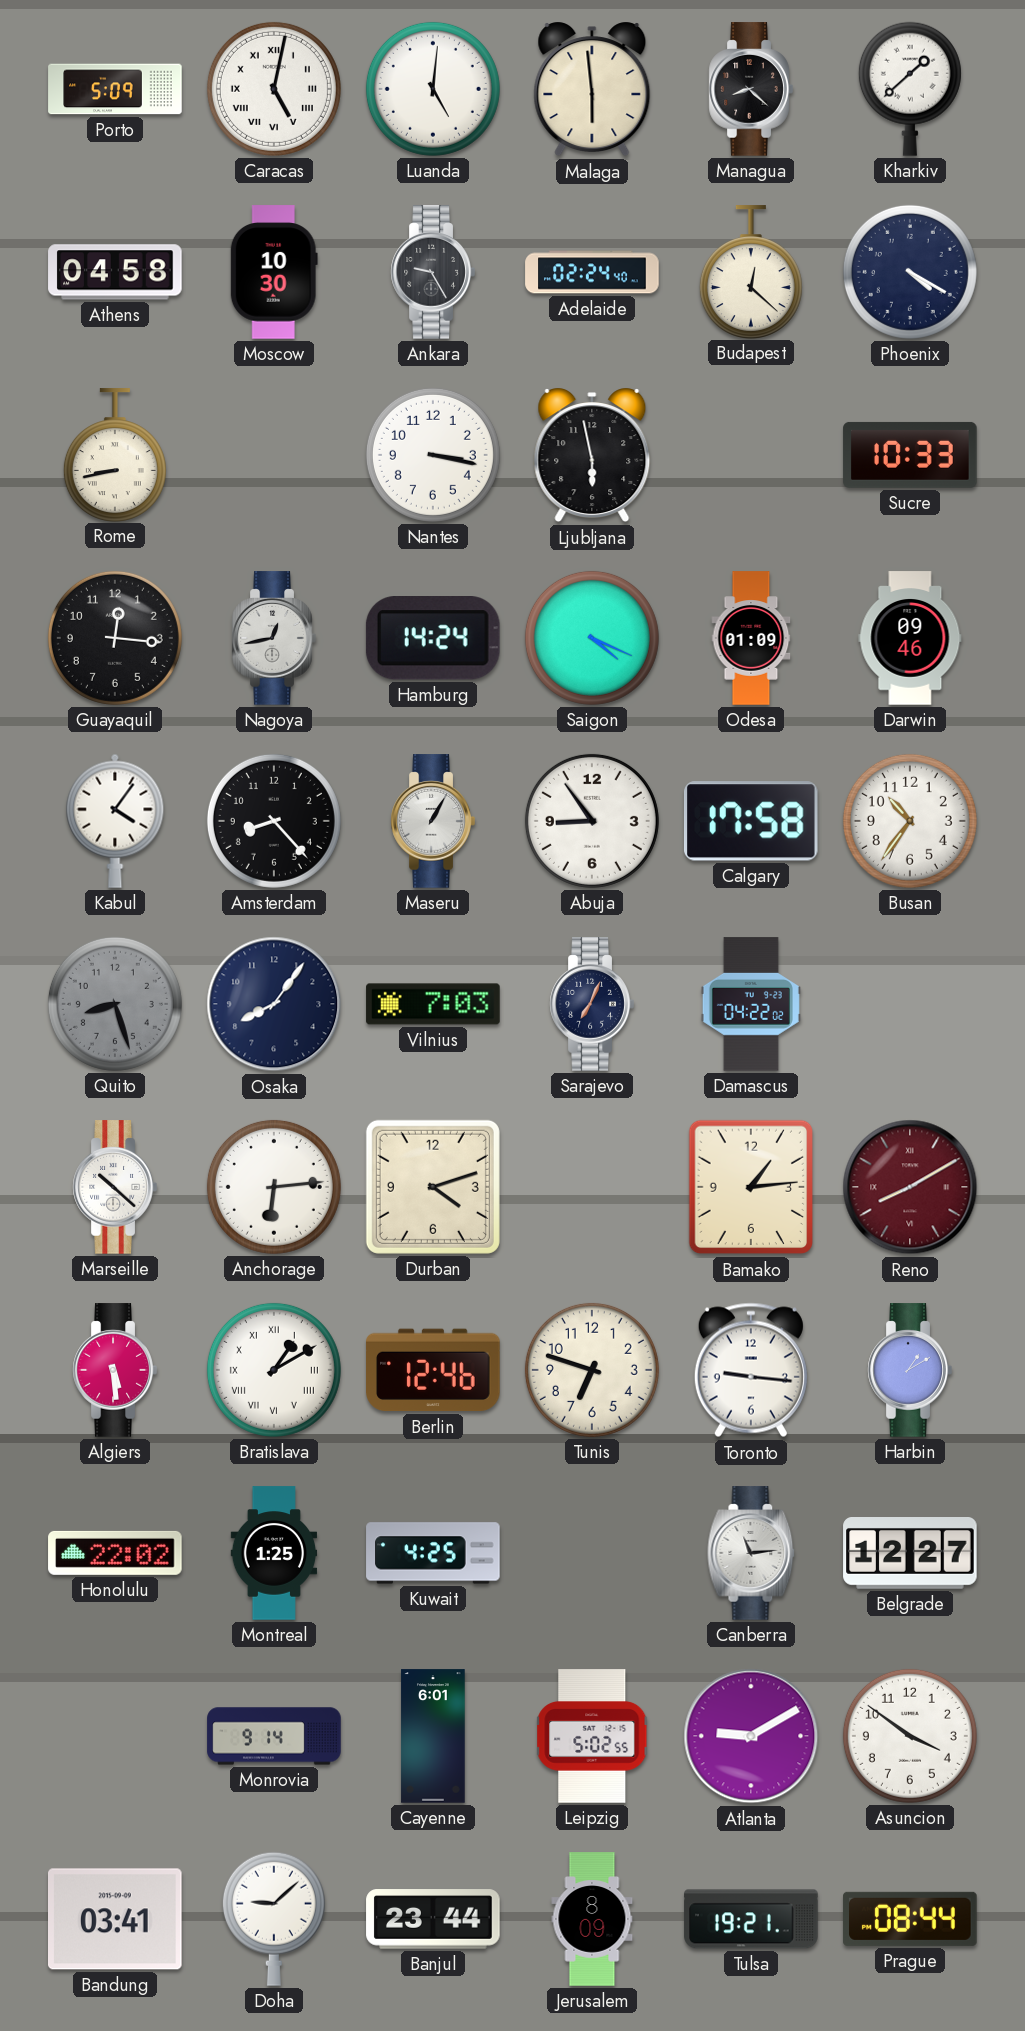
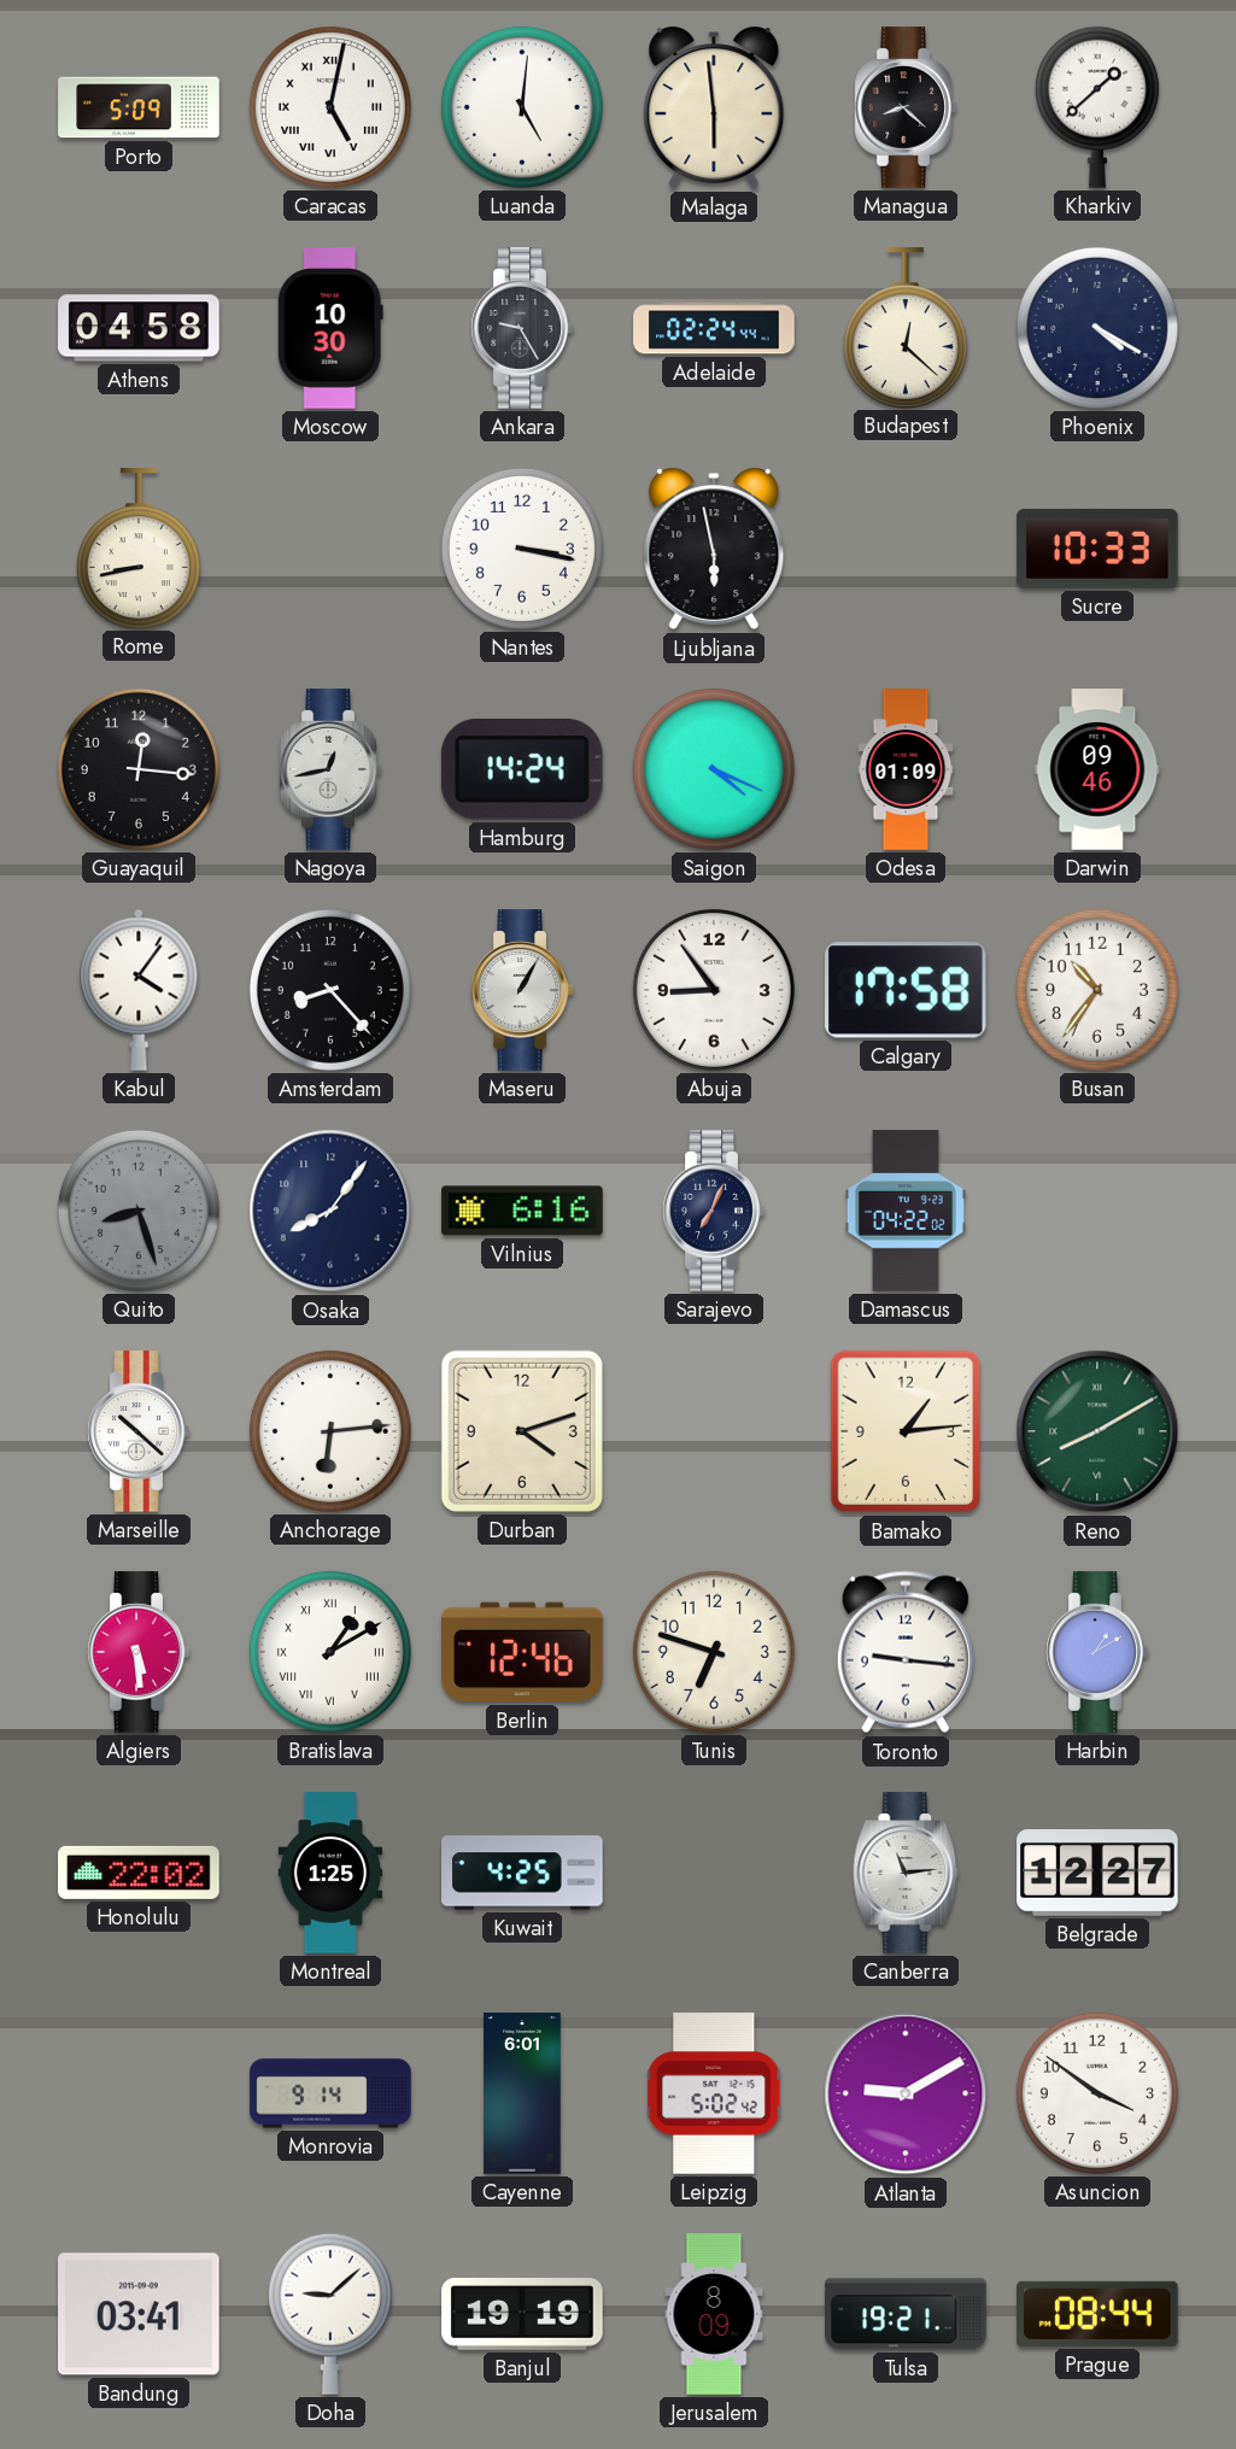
Adelaide: 02:24:40 -> 02:24:44 (714, 328)
Vilnius: 7:03 -> 6:16 (522, 1211)
Reno dial: burgundy -> green (1097, 1431)
Leipzig: 5:02:55 -> 5:02:42 (715, 2093)
Banjul: 23:44 -> 19:19 (522, 2314)
